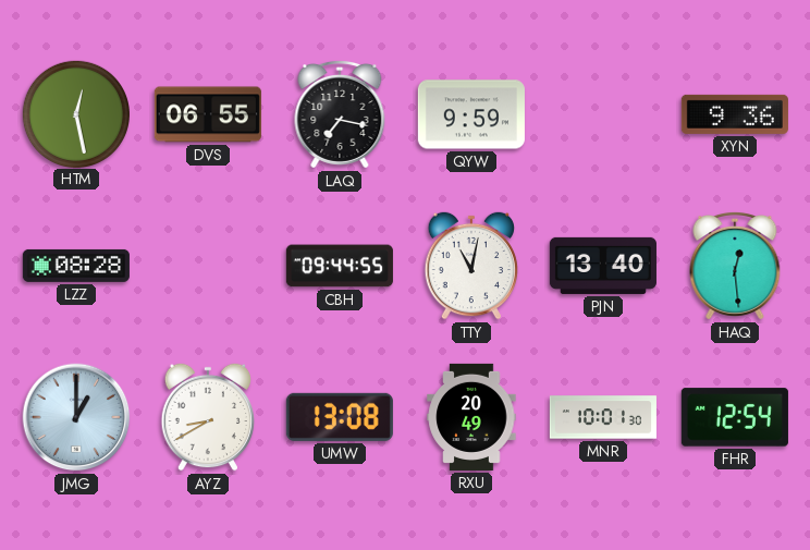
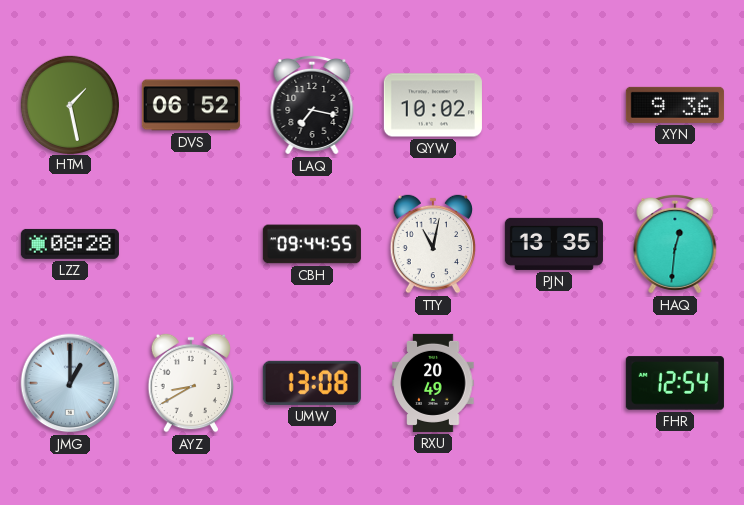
HTM: 12:28 -> 1:28 (69, 104)
DVS: 06:55 -> 06:52 (191, 105)
QYW: 9:59 -> 10:02 (433, 105)
PJN: 13:40 -> 13:35 (554, 244)
HAQ: 12:29 -> 12:31 (675, 244)
MNR: 10:01 -> none (603, 417)
